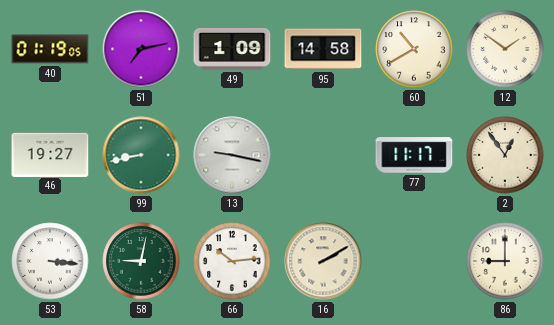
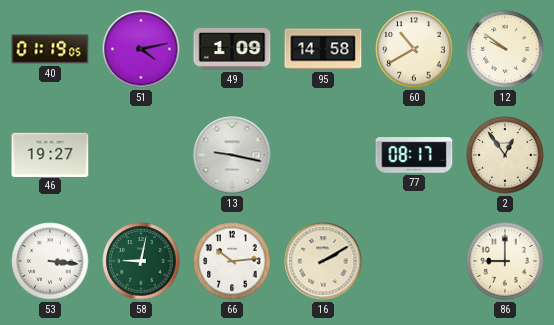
51: 7:13 -> 4:13 (141, 49)
12: 1:51 -> 9:51 (505, 49)
99: 8:43 -> none (141, 155)
77: 11:17 -> 08:17 (414, 155)
